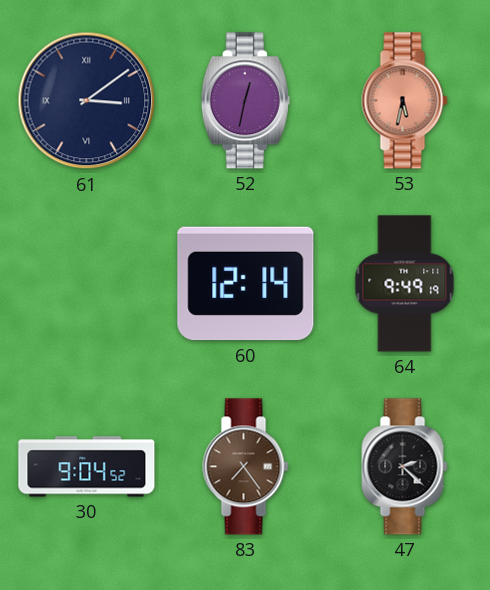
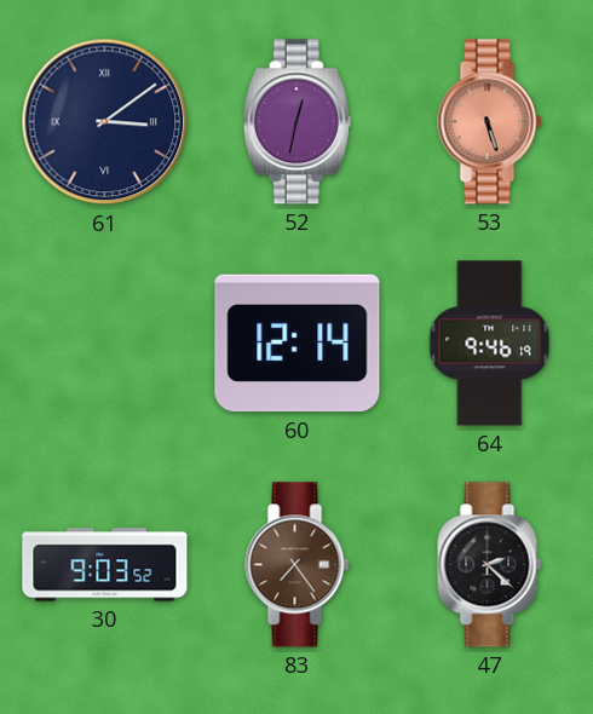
53: 5:32 -> 5:27 (490, 122)
64: 9:49 -> 9:46 (490, 344)
30: 9:04 -> 9:03 (105, 565)
